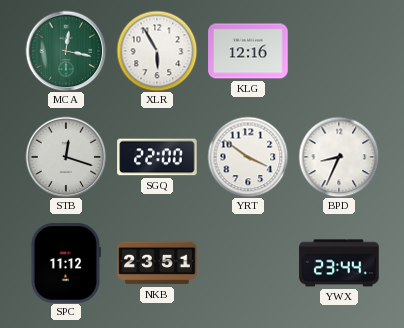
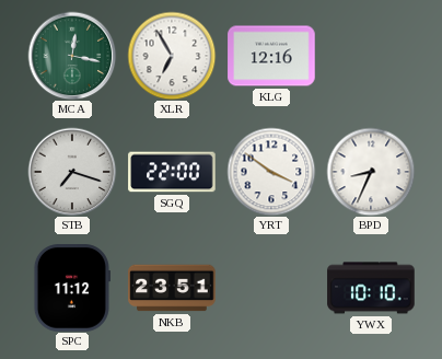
XLR: 5:55 -> 6:55 (172, 56)
STB: 12:18 -> 7:18 (72, 172)
YWX: 23:44 -> 10:10 (371, 288)
